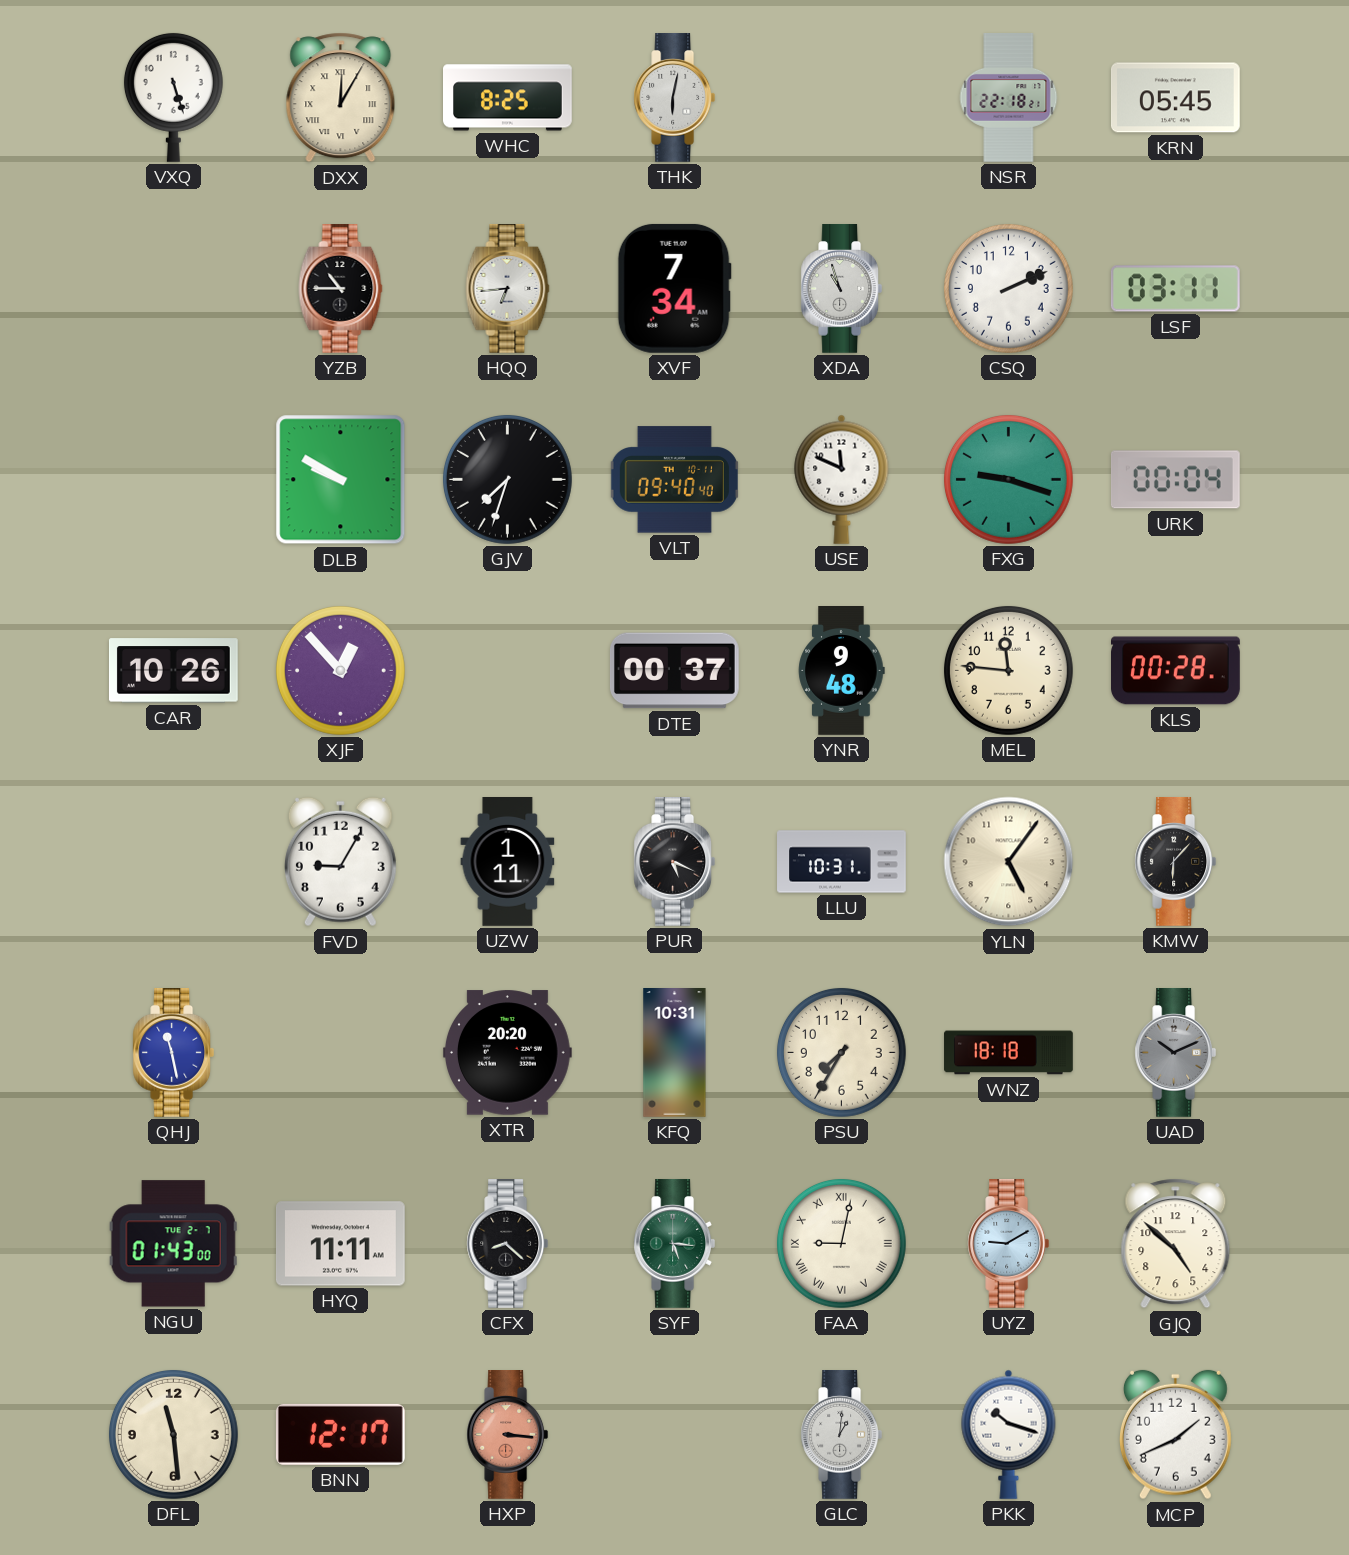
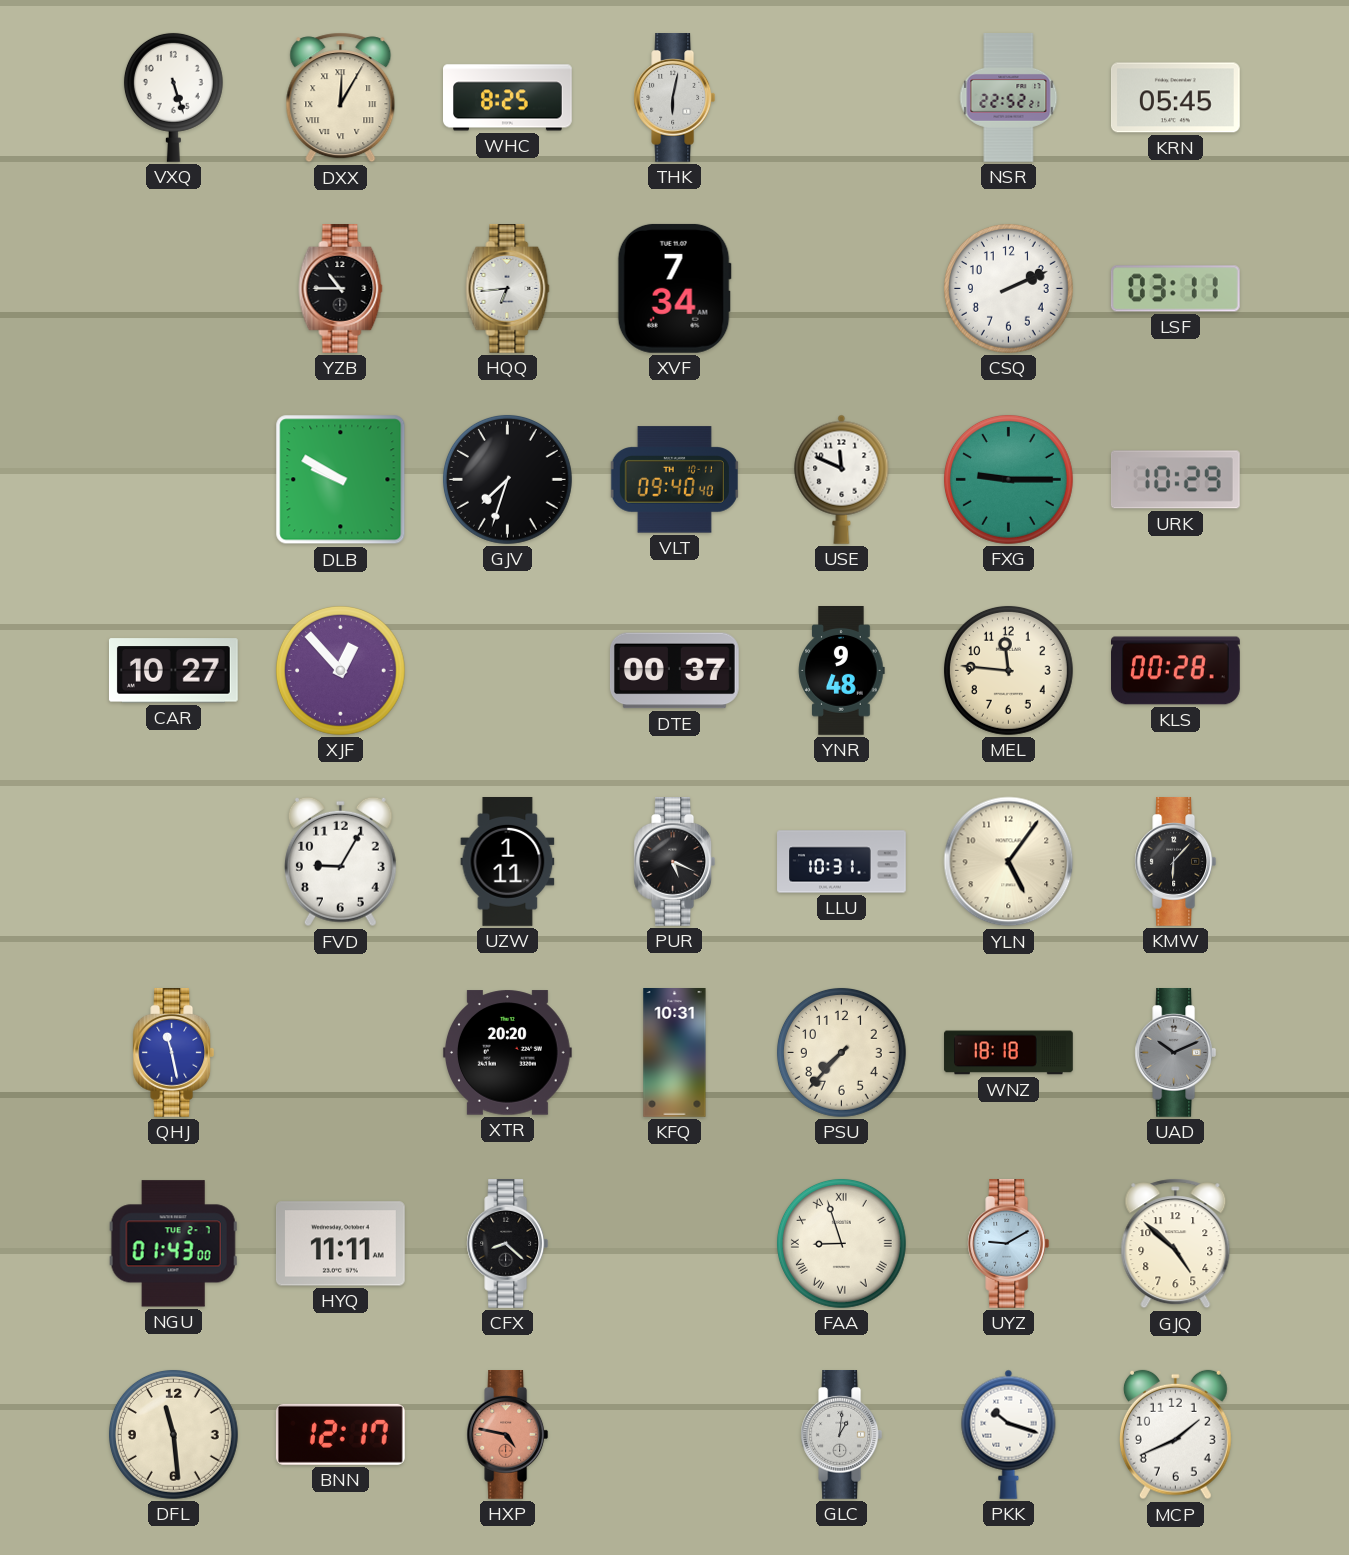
NSR: 22:18 -> 22:52 (1009, 98)
XDA: 10:57 -> none (842, 289)
FXG: 9:18 -> 9:15 (1008, 479)
URK: 00:04 -> 10:29 (1175, 480)
CAR: 10:26 -> 10:27 (173, 671)
PSU: 7:35 -> 7:37 (841, 1052)
SYF: 5:16 -> none (675, 1244)
FAA: 9:02 -> 8:57 (841, 1243)
HXP: 3:16 -> 4:47 (508, 1435)
